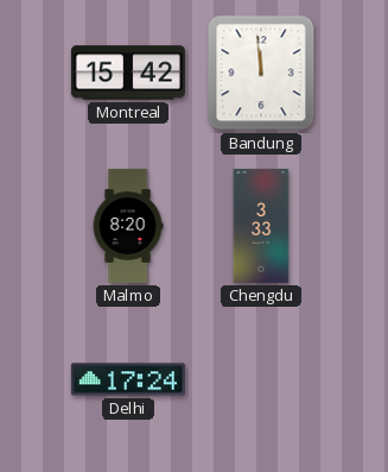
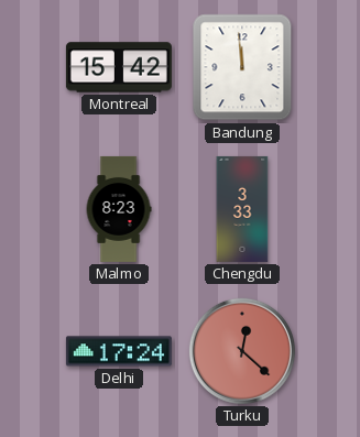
Malmo: 8:20 -> 8:23 (119, 209)
Turku: none -> 12:22 (242, 351)
